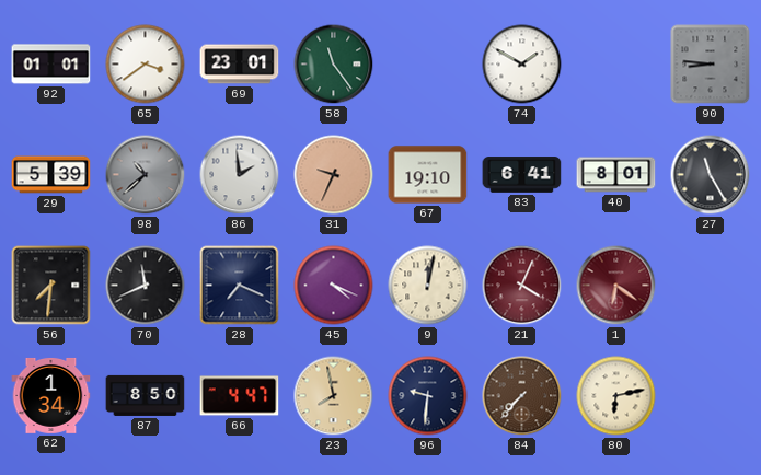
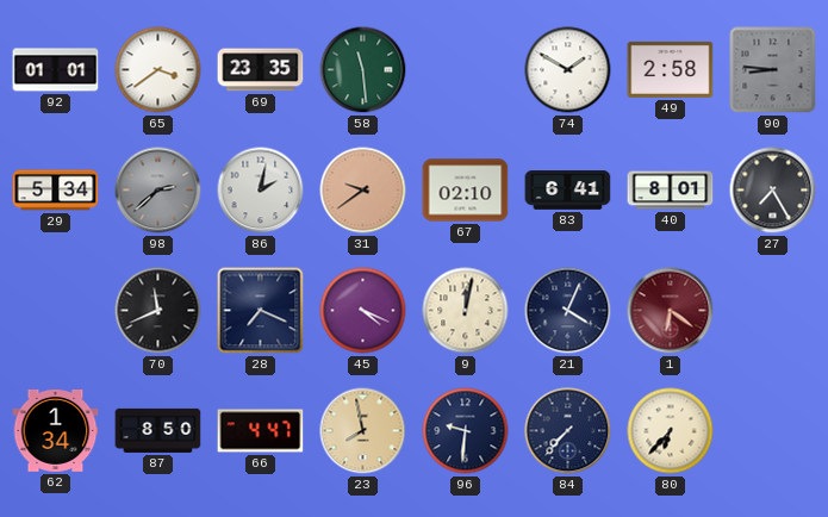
69: 23:01 -> 23:35 (261, 70)
58: 11:24 -> 11:29 (363, 70)
49: none -> 2:58 (671, 69)
29: 5:39 -> 5:34 (56, 191)
98: 10:38 -> 2:38 (158, 191)
86: 1:59 -> 2:02 (261, 191)
31: 9:34 -> 9:39 (363, 191)
67: 19:10 -> 02:10 (466, 191)
27: 11:25 -> 7:25 (773, 191)
56: 7:31 -> none (51, 286)
21 dial: burgundy -> navy (568, 311)
84 dial: brown -> navy (568, 431)
80: 6:13 -> 6:37 (671, 431)
